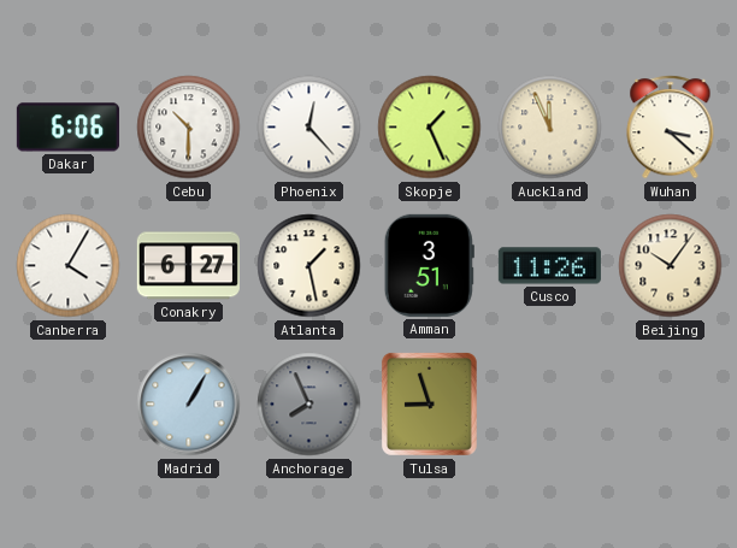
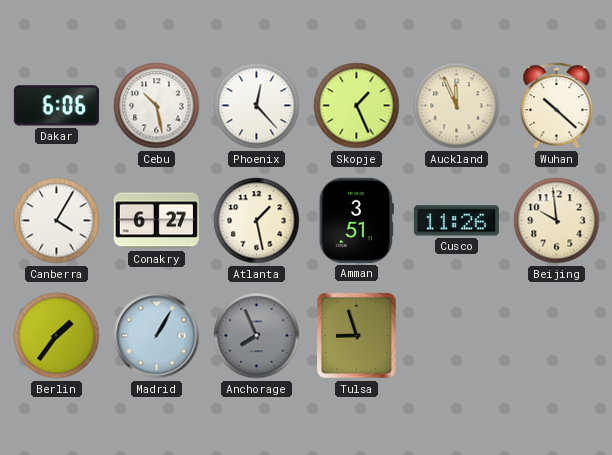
Cebu: 10:30 -> 10:28 (157, 106)
Wuhan: 3:22 -> 10:22 (557, 106)
Beijing: 10:06 -> 9:59 (557, 221)
Berlin: none -> 1:36 (57, 336)
